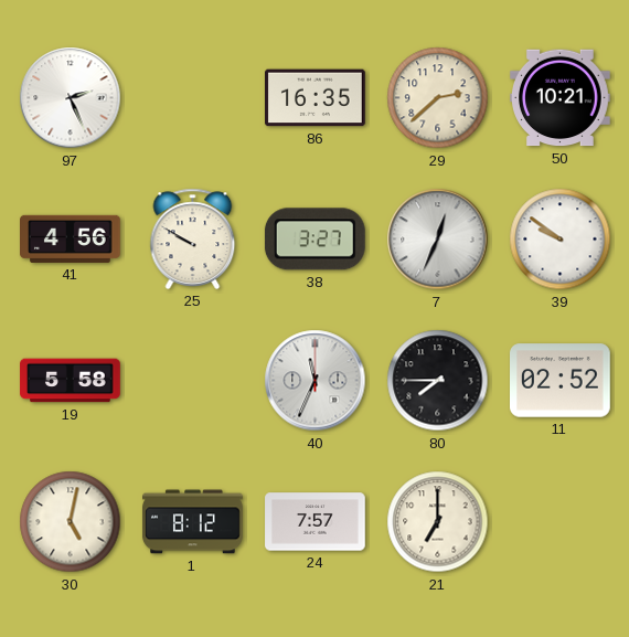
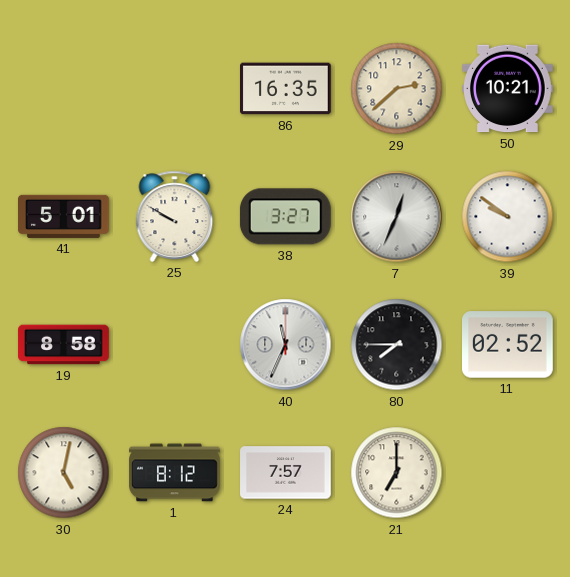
97: 2:26 -> none (71, 98)
41: 4:56 -> 5:01 (64, 216)
19: 5:58 -> 8:58 (64, 345)
